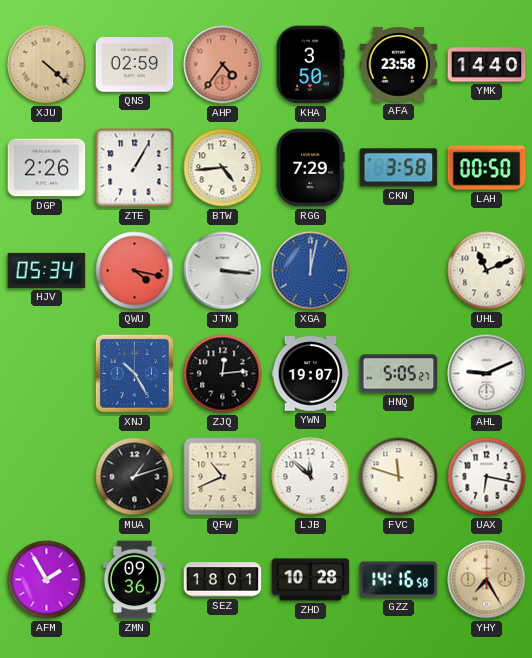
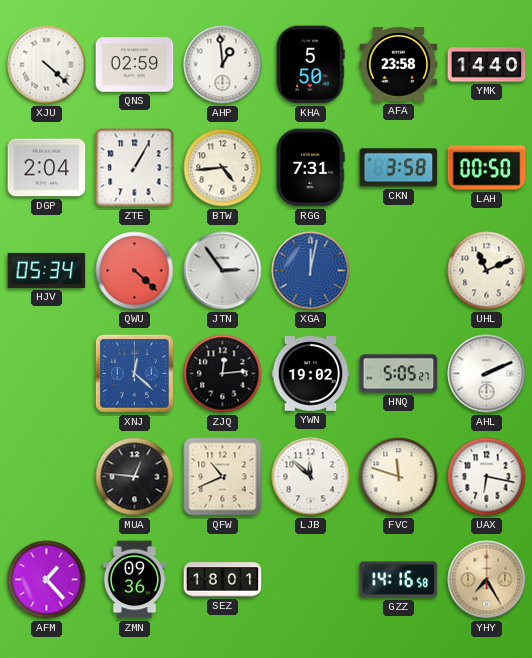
XJU dial: champagne -> white (47, 65)
AHP: 4:36 -> 12:59 (223, 65)
AHP dial: salmon -> white (223, 65)
KHA: 3:50 -> 5:50 (311, 65)
DGP: 2:26 -> 2:04 (47, 168)
RGG: 7:29 -> 7:31 (310, 168)
QWU: 4:17 -> 4:22 (135, 271)
JTN: 3:16 -> 2:54 (223, 271)
XNJ: 10:25 -> 12:22 (134, 373)
YWN: 19:07 -> 19:02 (311, 374)
AHL: 9:11 -> 2:11 (487, 374)
MUA: 1:12 -> 12:46 (135, 477)
AFM: 1:55 -> 1:23 (47, 580)
ZHD: 10:28 -> none (311, 580)
